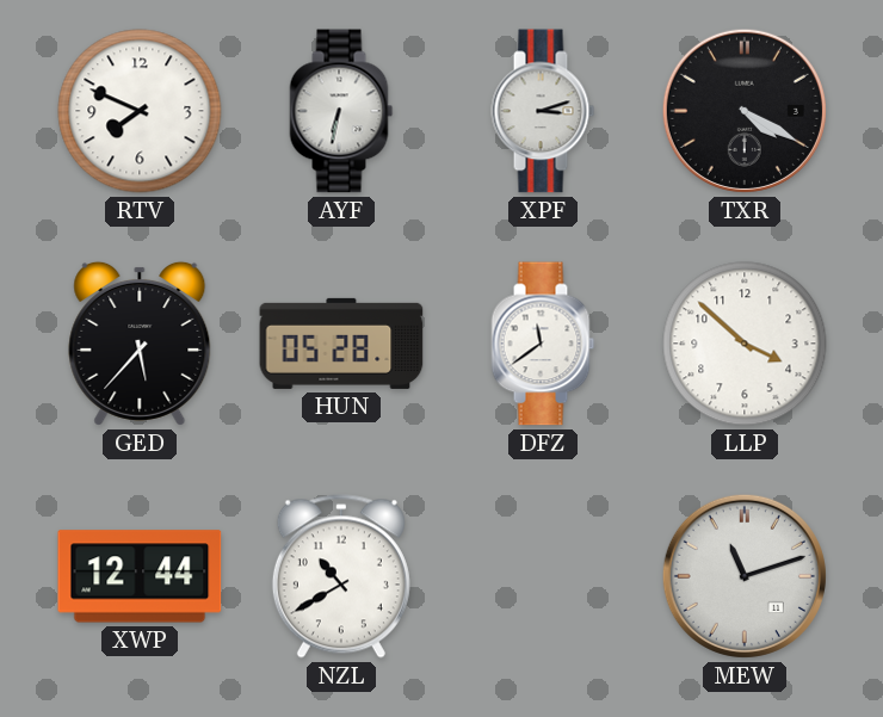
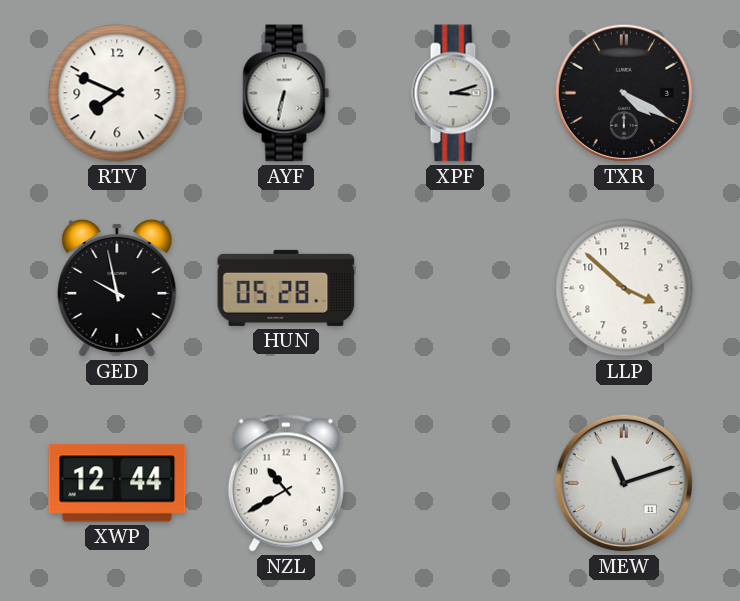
GED: 5:37 -> 9:58 (117, 288)
DFZ: 11:39 -> none (543, 344)
